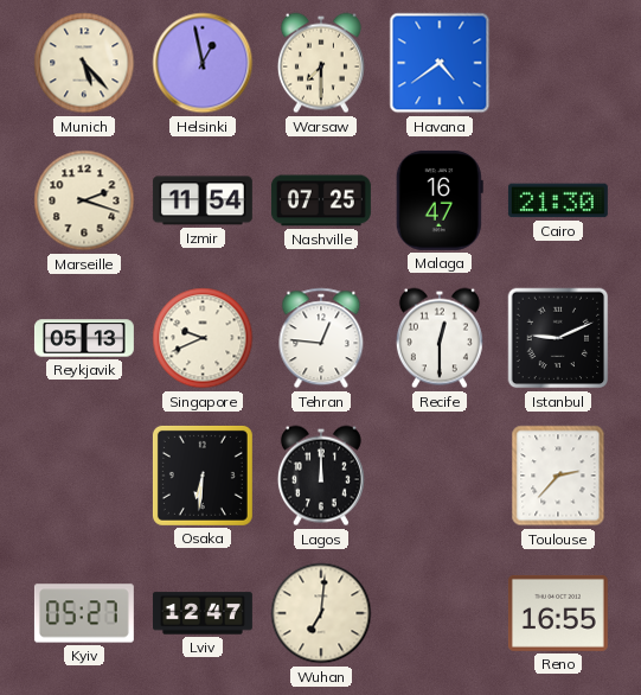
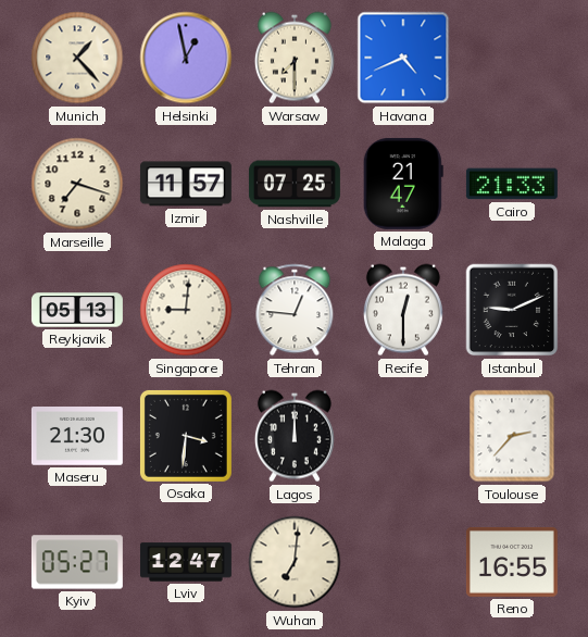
Munich: 5:23 -> 1:23 (77, 58)
Havana: 4:39 -> 4:41 (403, 58)
Marseille: 2:18 -> 7:18 (77, 184)
Izmir: 11:54 -> 11:57 (186, 184)
Malaga: 16:47 -> 21:47 (403, 184)
Cairo: 21:30 -> 21:33 (512, 184)
Singapore: 9:41 -> 9:01 (186, 310)
Maseru: none -> 21:30 (77, 437)
Osaka: 6:31 -> 3:31 (186, 436)
